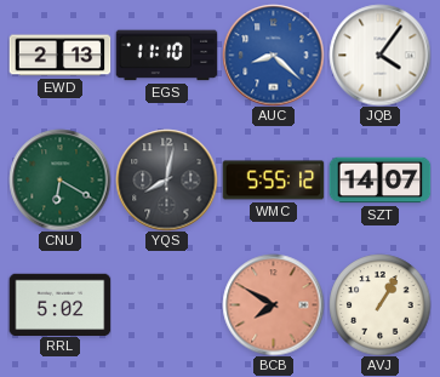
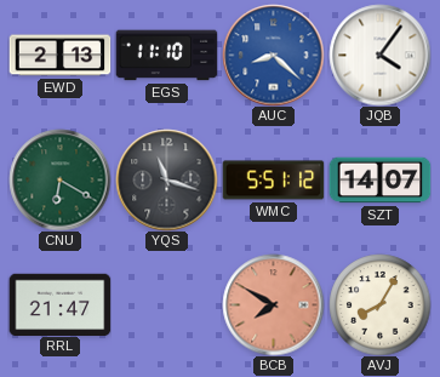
YQS: 8:02 -> 11:18 (166, 179)
WMC: 5:55 -> 5:51 (273, 181)
RRL: 5:02 -> 21:47 (59, 304)
AVJ: 1:05 -> 8:05 (379, 304)
